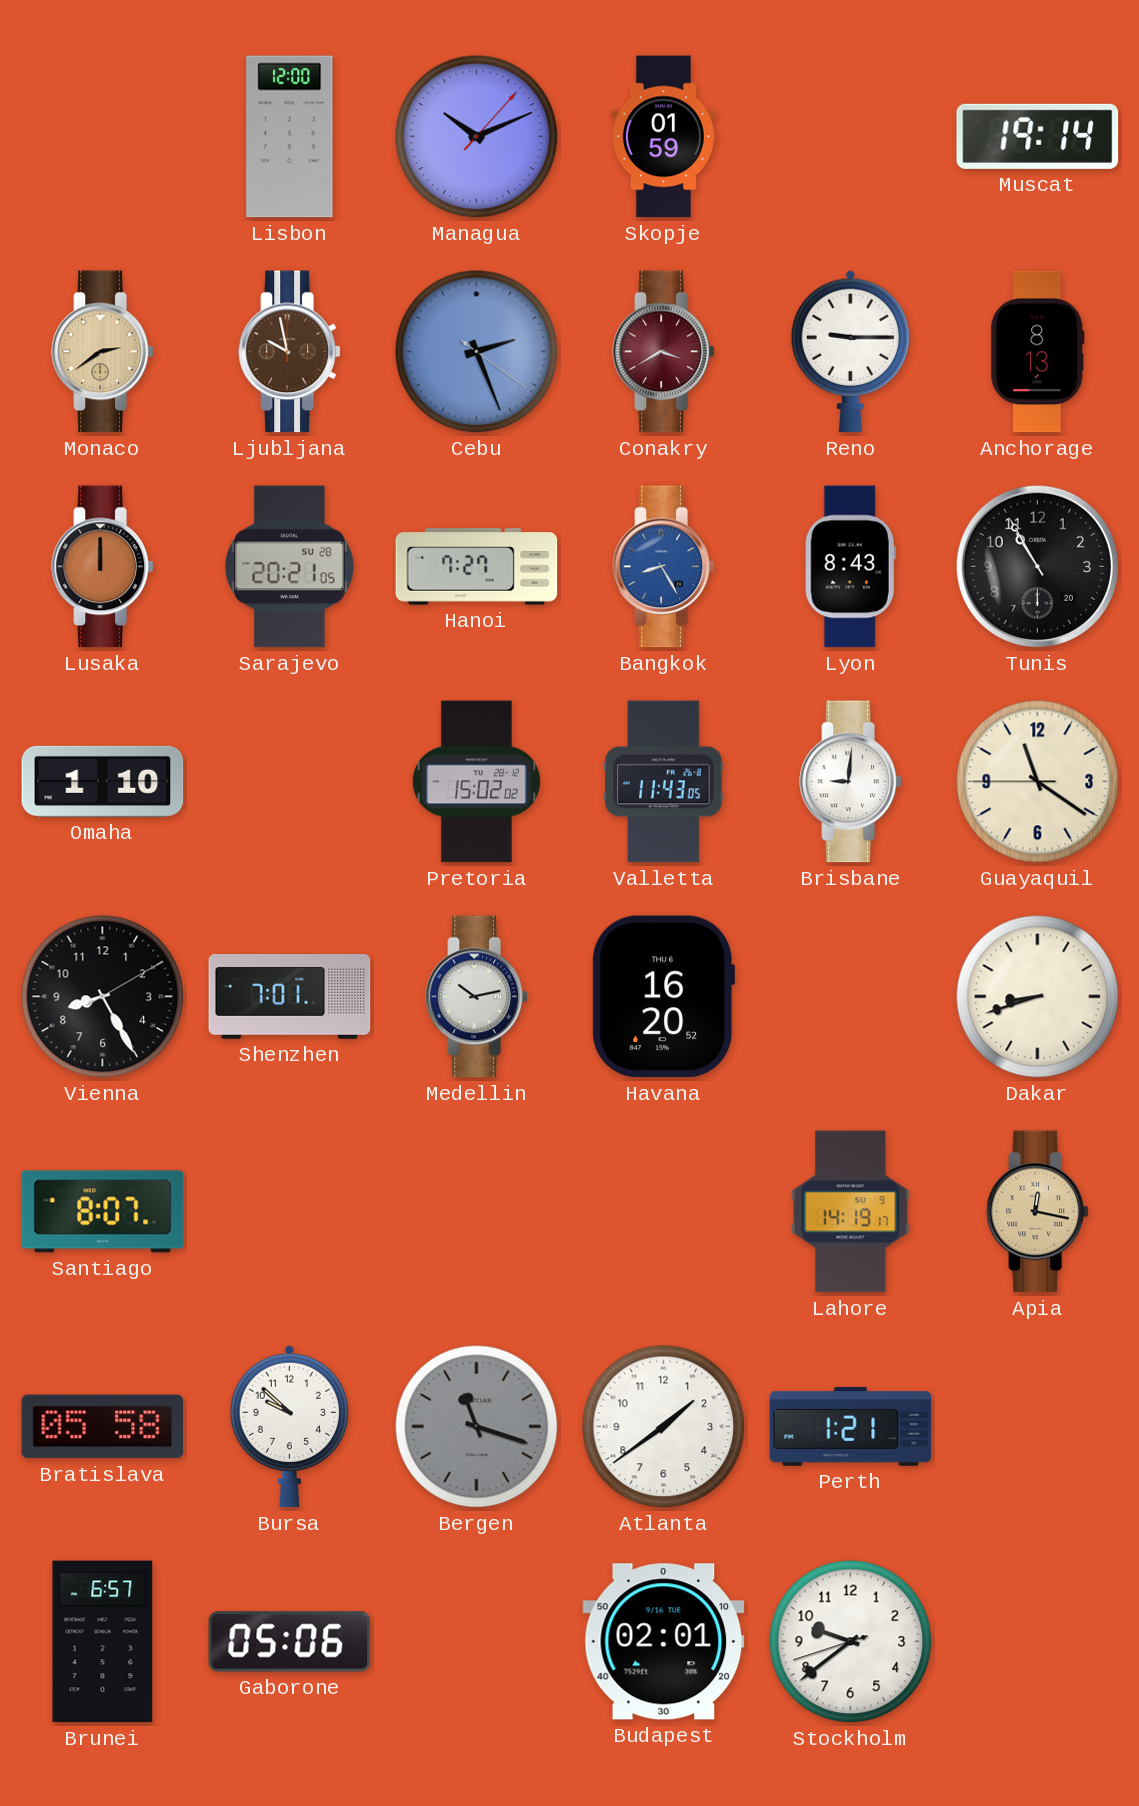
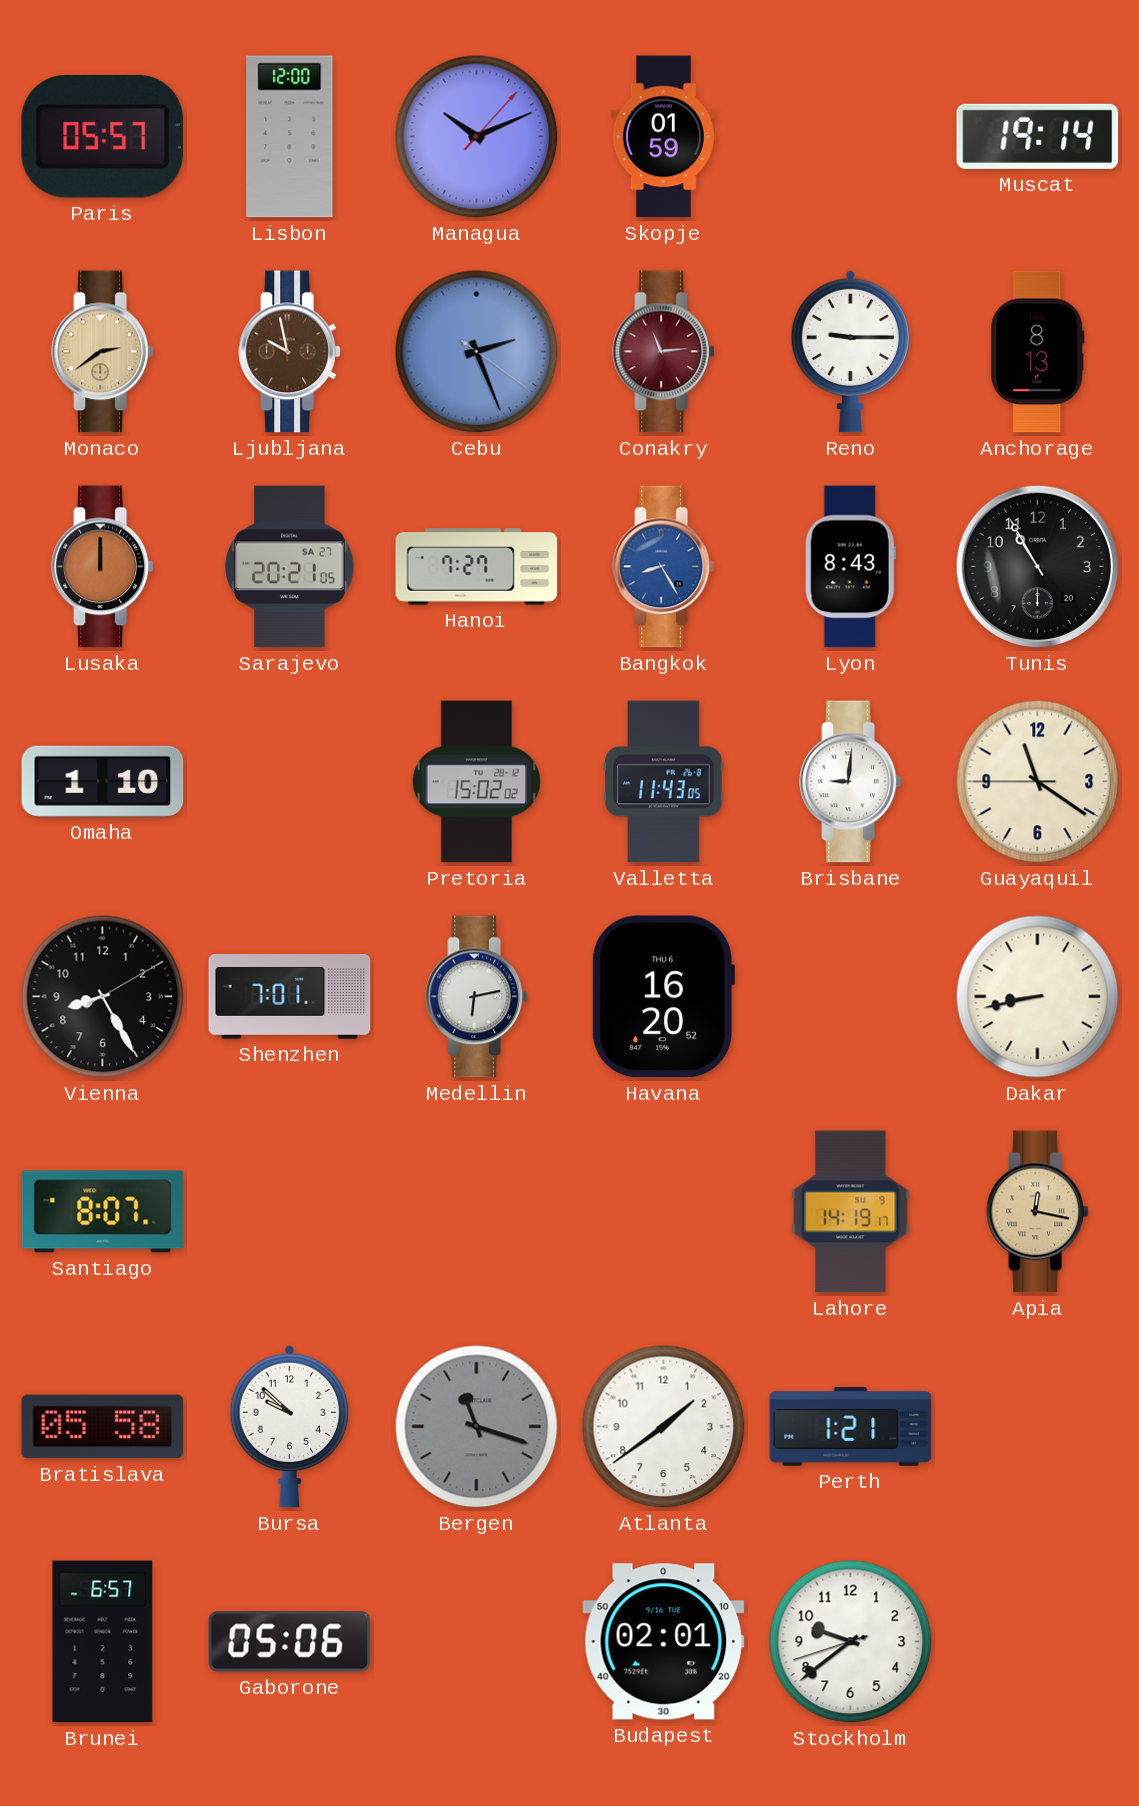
Paris: none -> 05:57 (102, 136)
Conakry: 3:40 -> 11:14 (664, 352)
Sarajevo date: SU 28 -> SA 27 (290, 567)
Medellin: 10:13 -> 6:13 (477, 997)
Dakar: 8:42 -> 8:43 (1038, 997)
